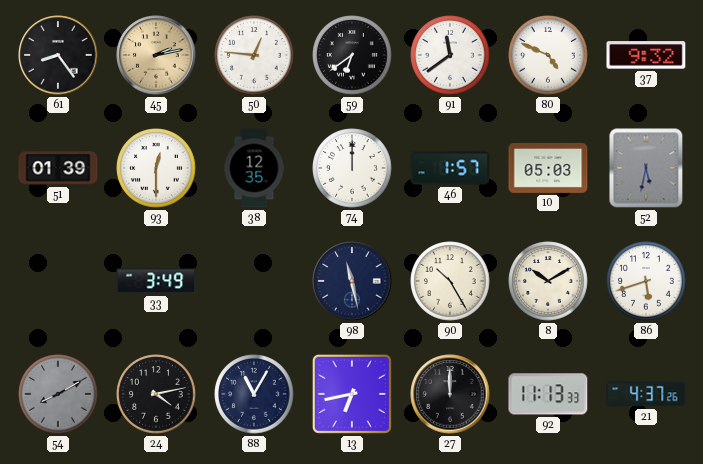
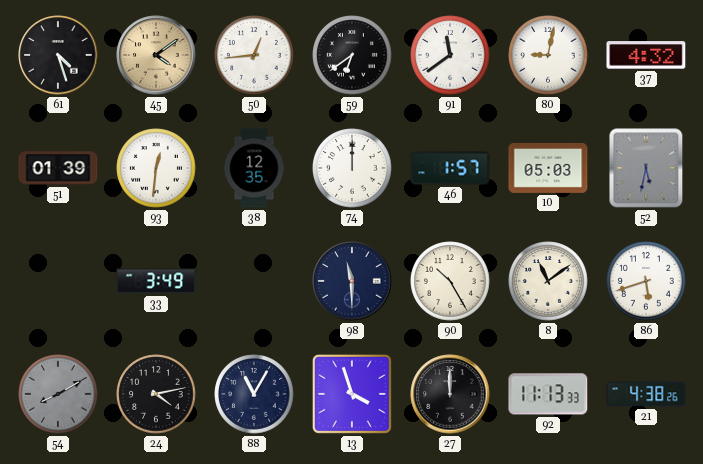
61: 8:24 -> 4:27 (58, 55)
45: 2:13 -> 4:09 (156, 55)
50: 12:46 -> 12:44 (254, 55)
80: 4:49 -> 9:02 (548, 55)
37: 9:32 -> 4:32 (646, 55)
93: 12:30 -> 12:31 (156, 168)
98: 11:28 -> 11:30 (352, 281)
8: 10:10 -> 11:09 (548, 281)
13: 6:43 -> 3:57 (352, 394)
21: 4:37 -> 4:38 (646, 394)
